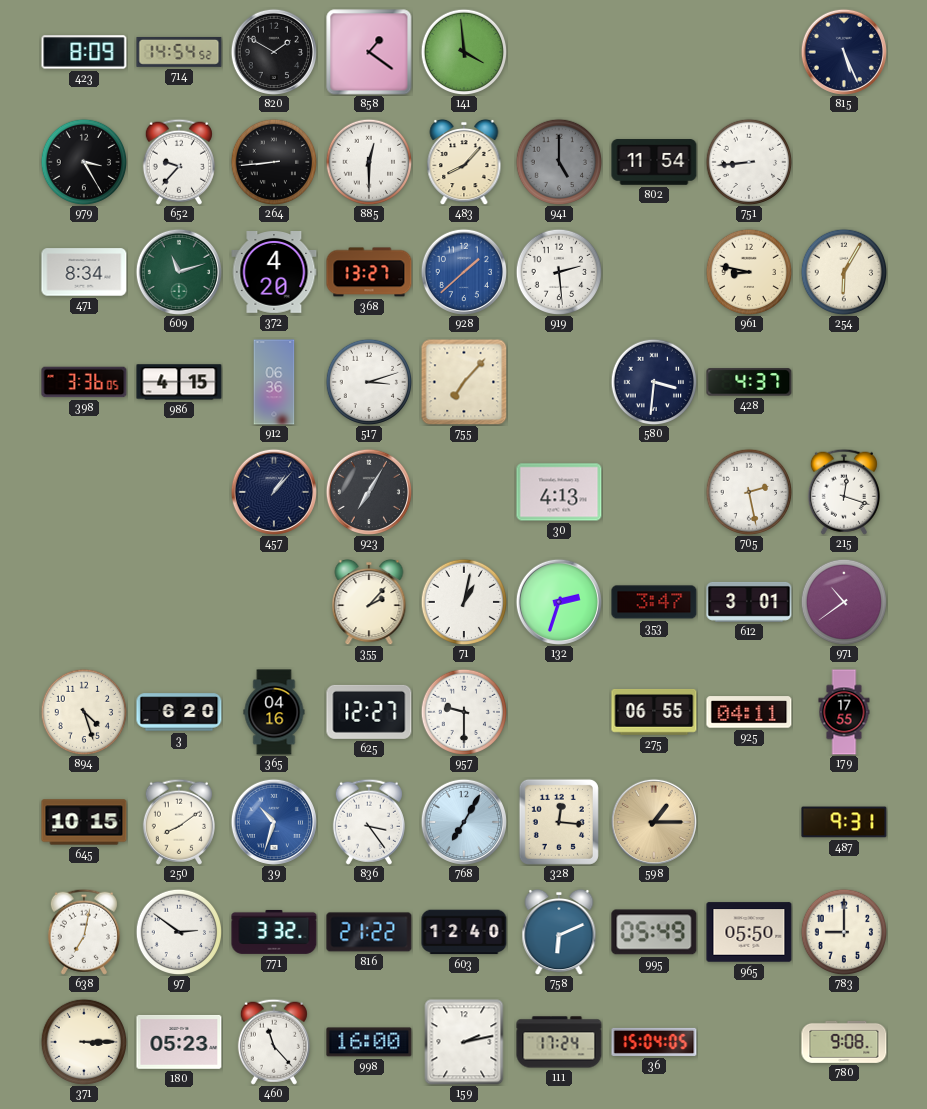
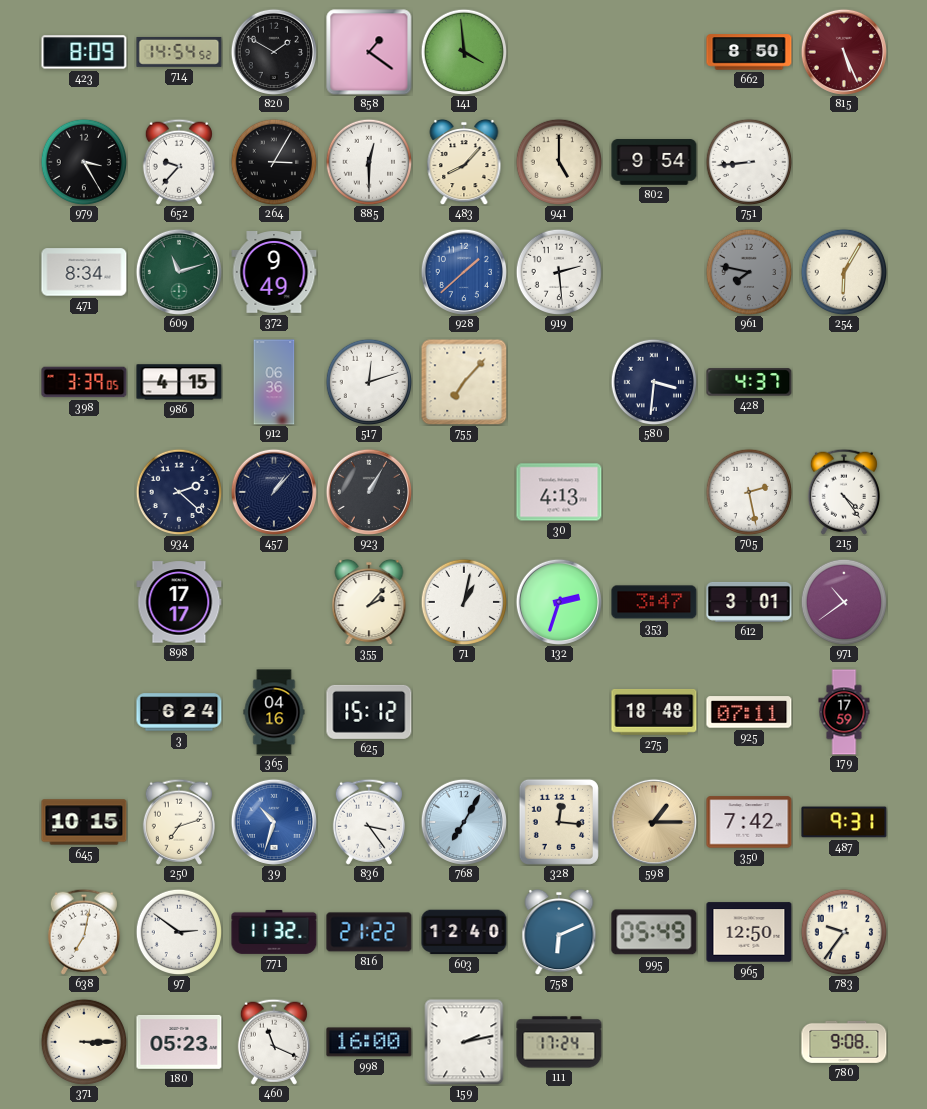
662: none -> 8:50 (749, 52)
815 dial: navy -> burgundy (844, 52)
264: 8:44 -> 3:05 (274, 162)
941 dial: grey -> cream (559, 162)
802: 11:54 -> 9:54 (654, 162)
372: 4:20 -> 9:49 (274, 273)
368: 13:27 -> none (369, 272)
961: 8:47 -> 7:47 (749, 272)
961 dial: cream -> grey (749, 272)
398: 3:36 -> 3:39 (84, 382)
517: 3:12 -> 12:12 (369, 382)
934: none -> 2:22 (179, 492)
923: 7:05 -> 1:05 (369, 492)
215: 12:18 -> 4:24 (844, 492)
898: none -> 17:17 (179, 602)
894: 4:27 -> none (84, 712)
3: 6:20 -> 6:24 (179, 712)
625: 12:27 -> 15:12 (369, 712)
957: 9:30 -> none (464, 712)
275: 06:55 -> 18:48 (654, 712)
925: 04:11 -> 07:11 (749, 712)
179: 17:55 -> 17:59 (844, 712)
250: 8:09 -> 7:12 (179, 822)
350: none -> 7:42 (749, 822)
771: 3:32 -> 11:32 (274, 932)
965: 05:50 -> 12:50 (749, 932)
783: 9:00 -> 9:36 (844, 932)
460: 11:23 -> 11:19 (274, 1042)
36: 15:04 -> none (654, 1042)
